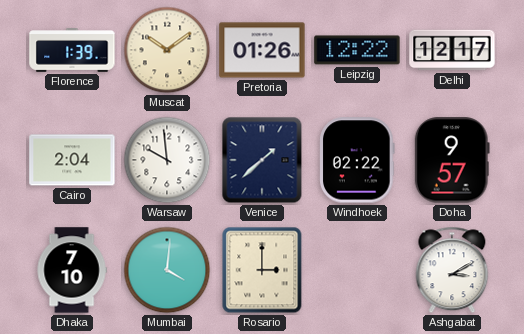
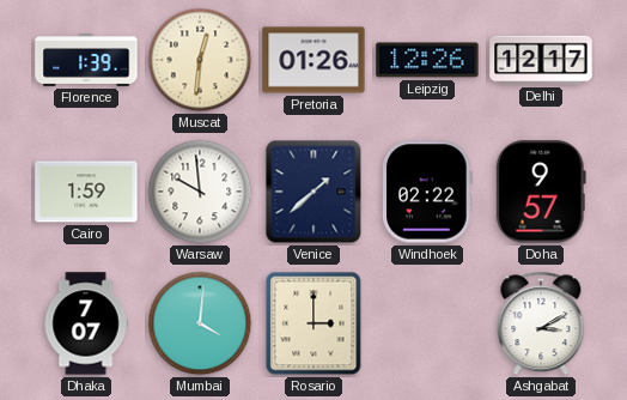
Muscat: 10:09 -> 12:31 (200, 60)
Leipzig: 12:22 -> 12:26 (427, 60)
Cairo: 2:04 -> 1:59 (86, 192)
Dhaka: 7:10 -> 7:07 (86, 323)
